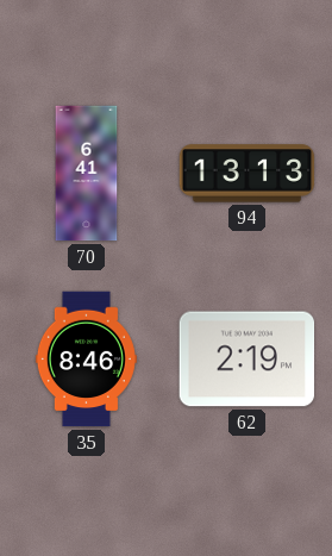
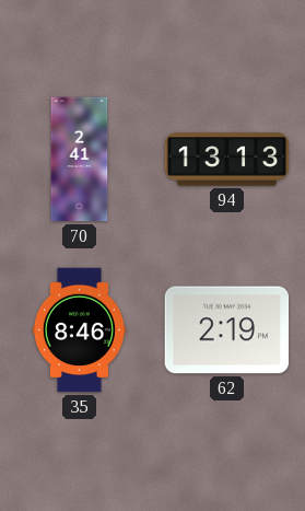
70: 6:41 -> 2:41 (80, 160)
